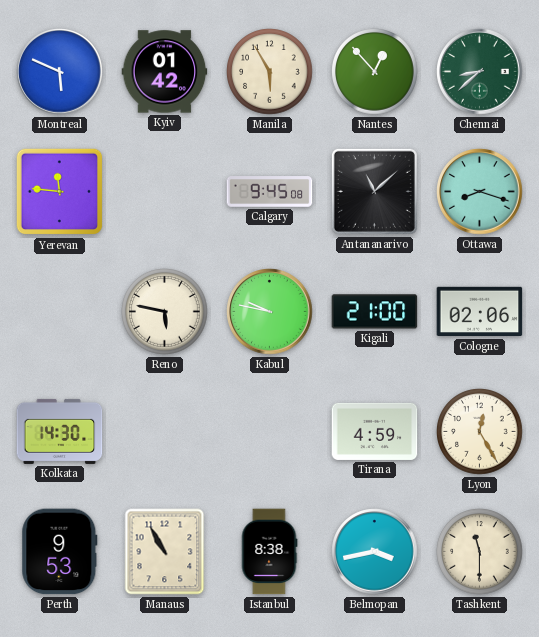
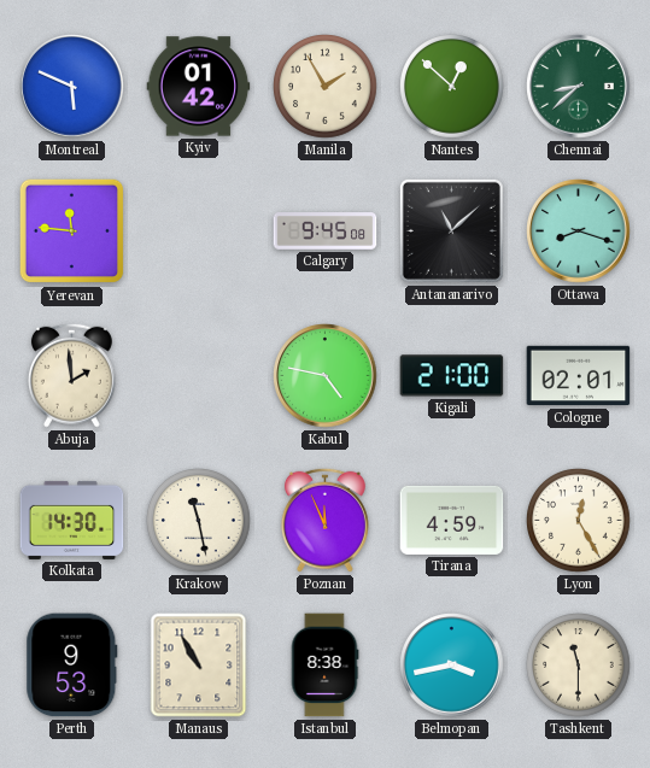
Manila: 5:55 -> 1:55 (326, 87)
Nantes: 12:53 -> 12:52 (452, 87)
Abuja: none -> 1:59 (71, 375)
Reno: 5:47 -> none (165, 312)
Kabul: 9:47 -> 4:47 (326, 376)
Cologne: 02:06 -> 02:01 (579, 376)
Krakow: none -> 11:28 (199, 521)
Poznan: none -> 11:56 (324, 520)
